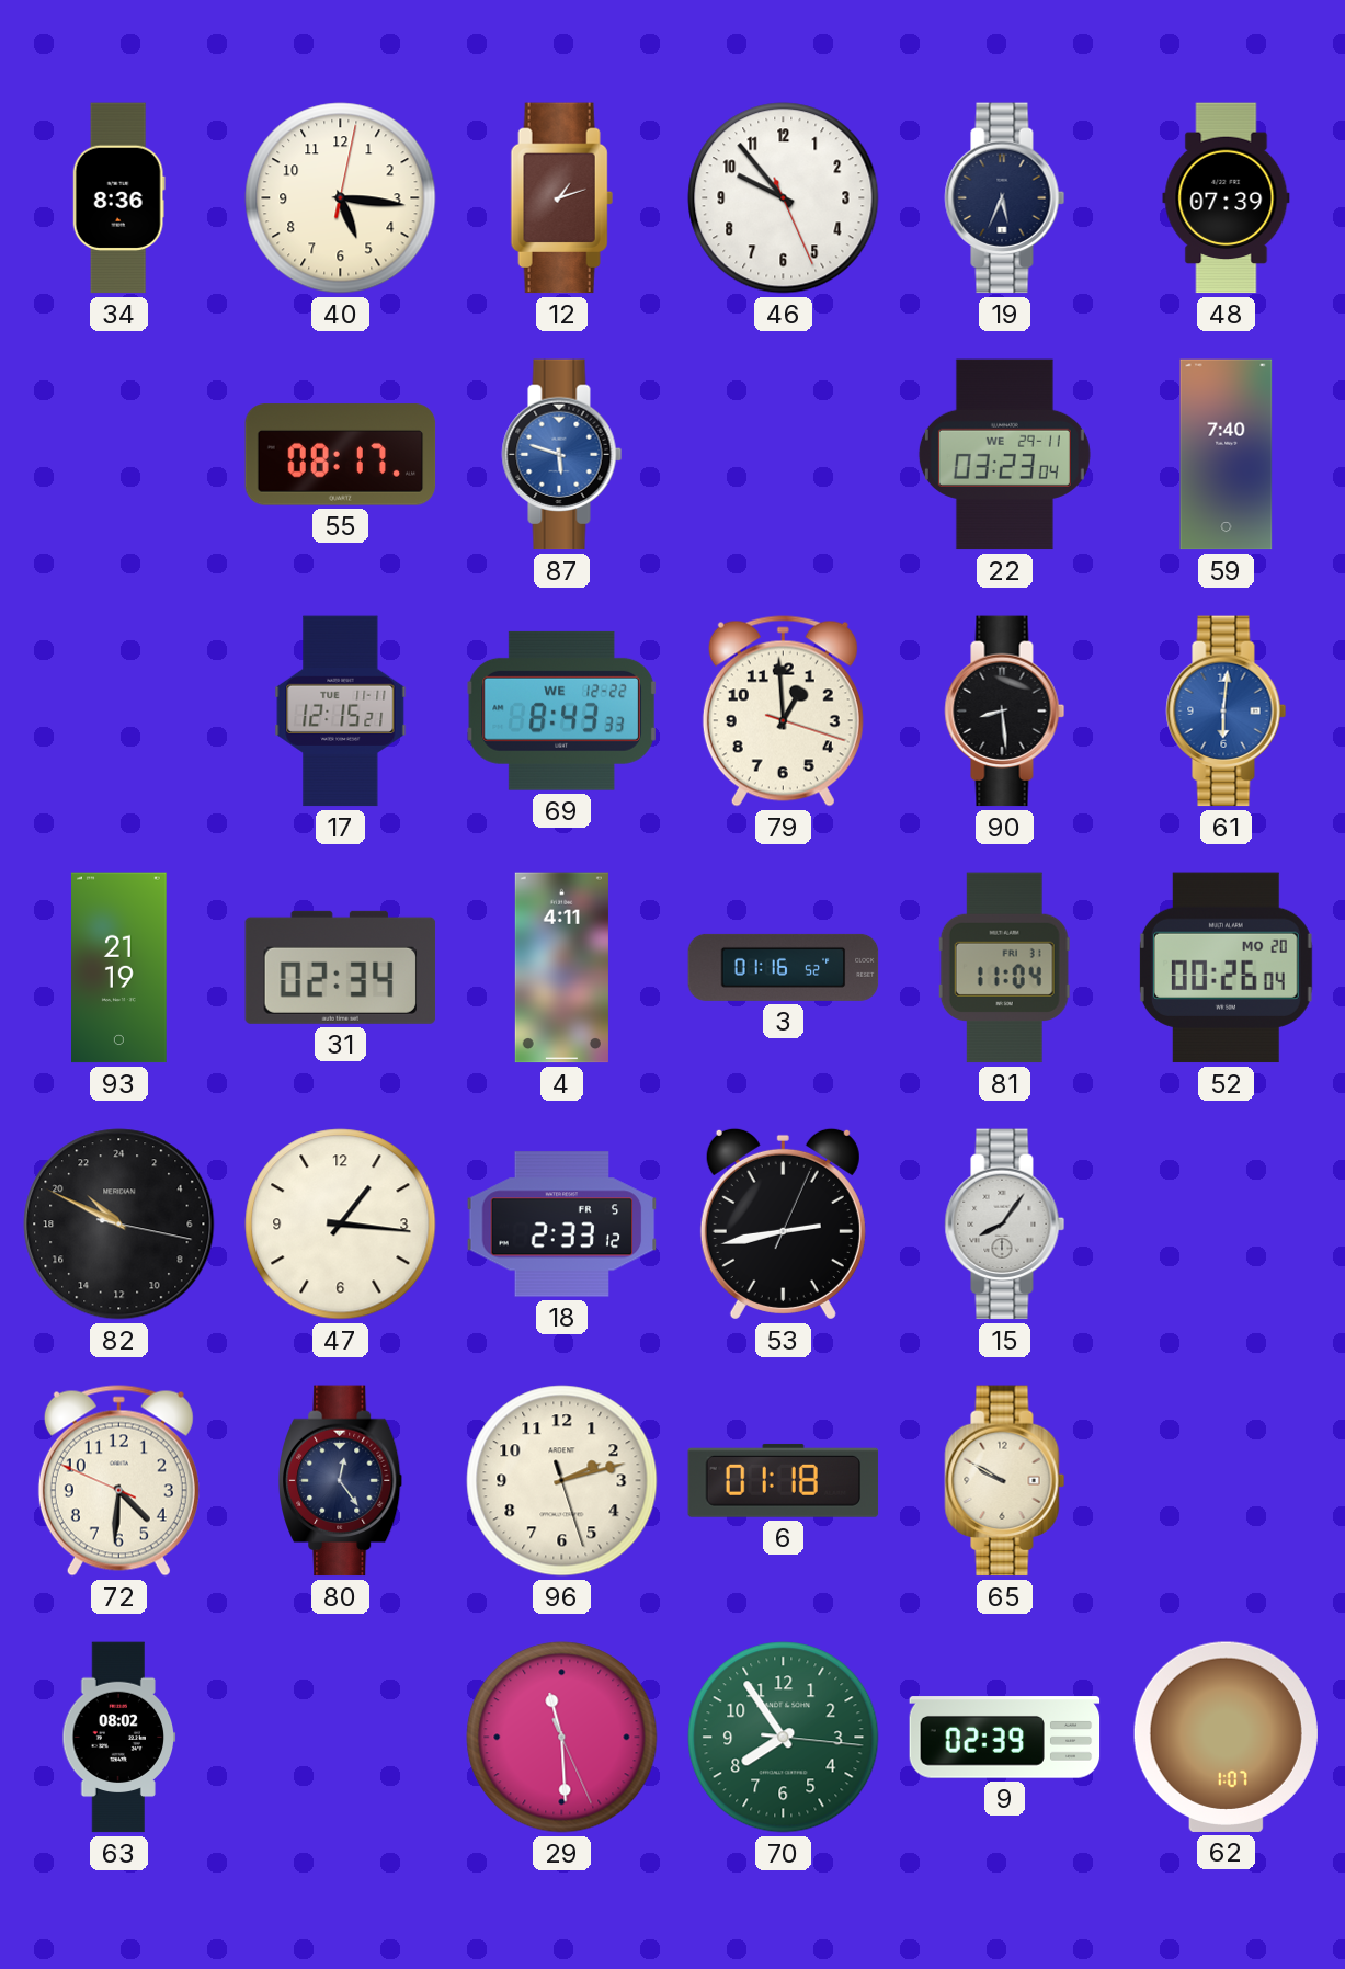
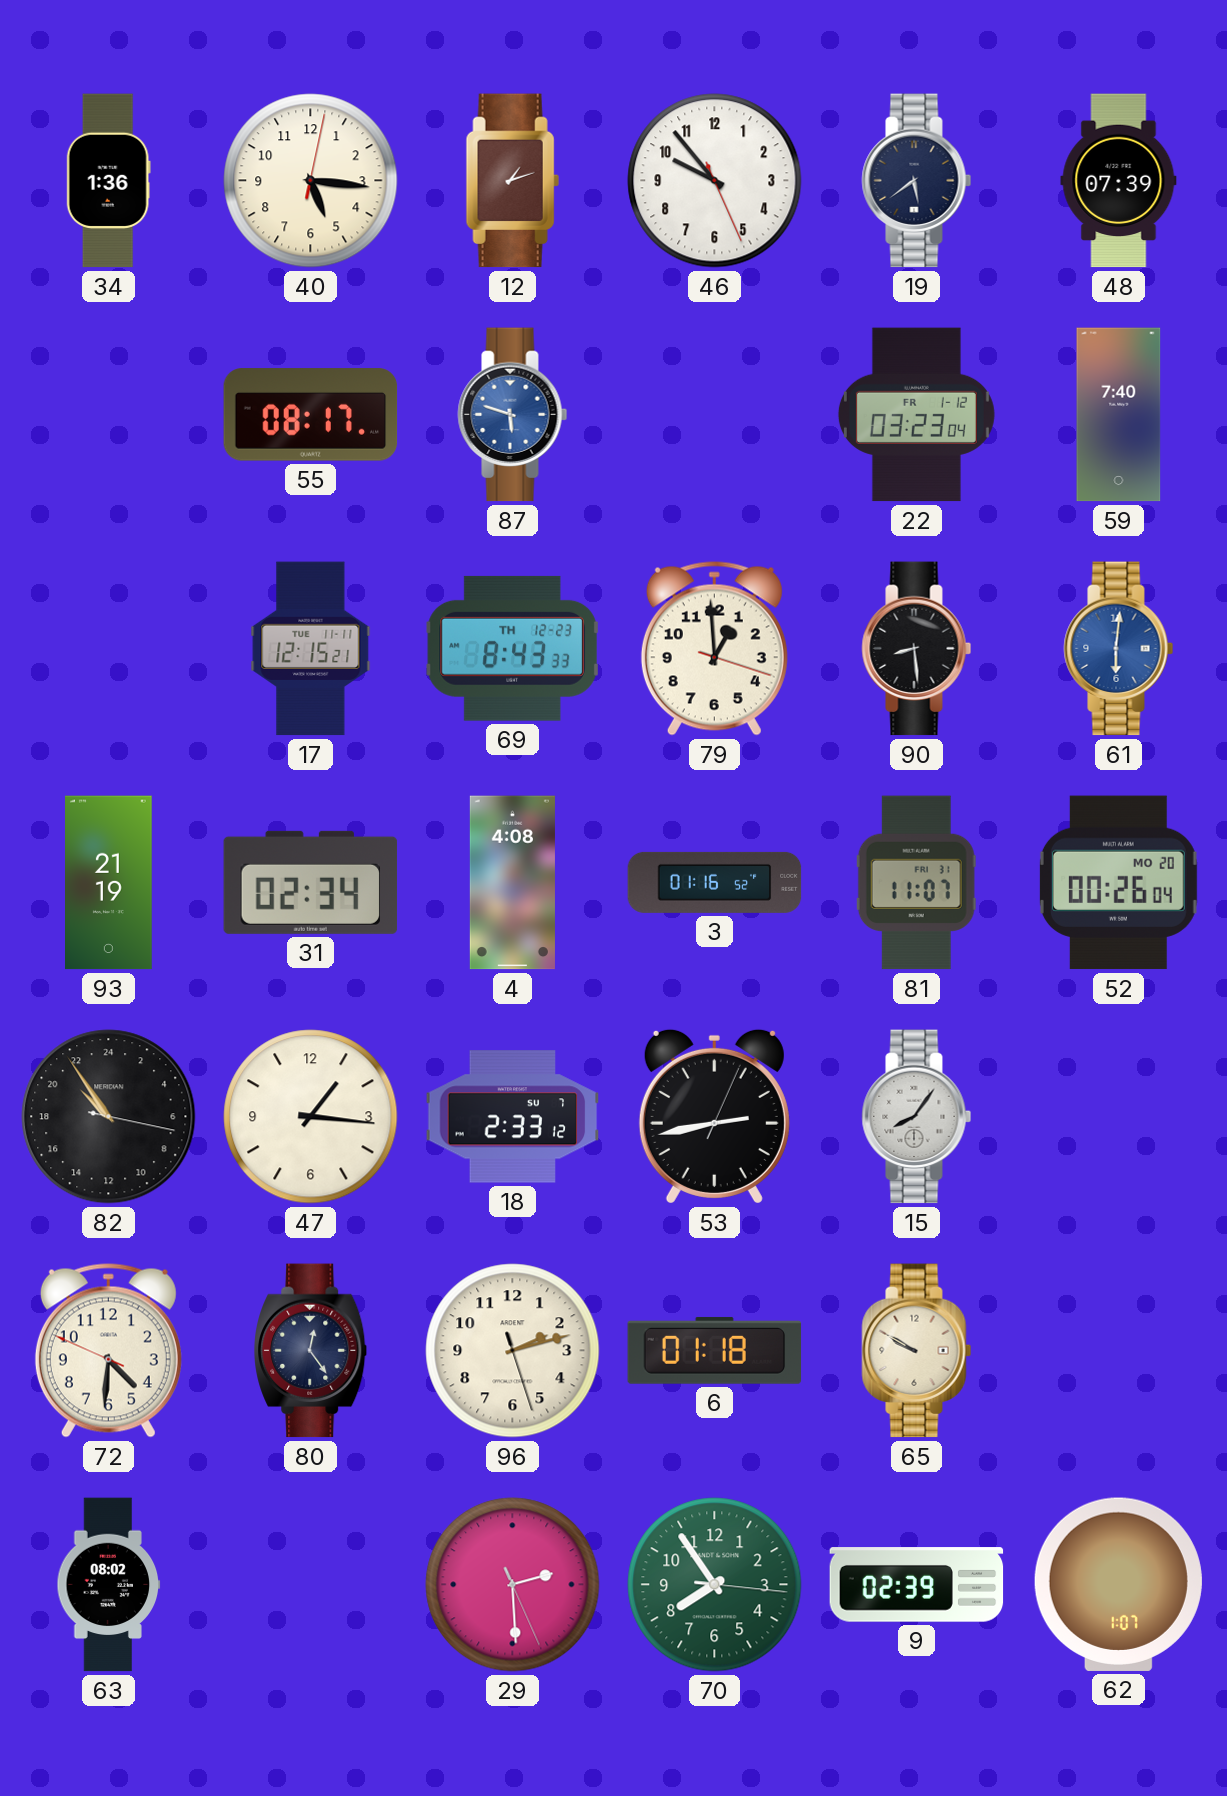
34: 8:36 -> 1:36 (108, 181)
19: 5:34 -> 5:39 (917, 181)
22 date: WE 29-11 -> FR 1-12 (916, 415)
69 date: WE 12-22 -> TH 12-23 (513, 648)
4: 4:11 -> 4:08 (512, 883)
81: 11:04 -> 11:07 (916, 883)
82: 20:49 -> 20:54 (109, 1117)
18 date: FR 5 -> SU 7 (513, 1117)
29: 11:29 -> 2:29 (513, 1585)
